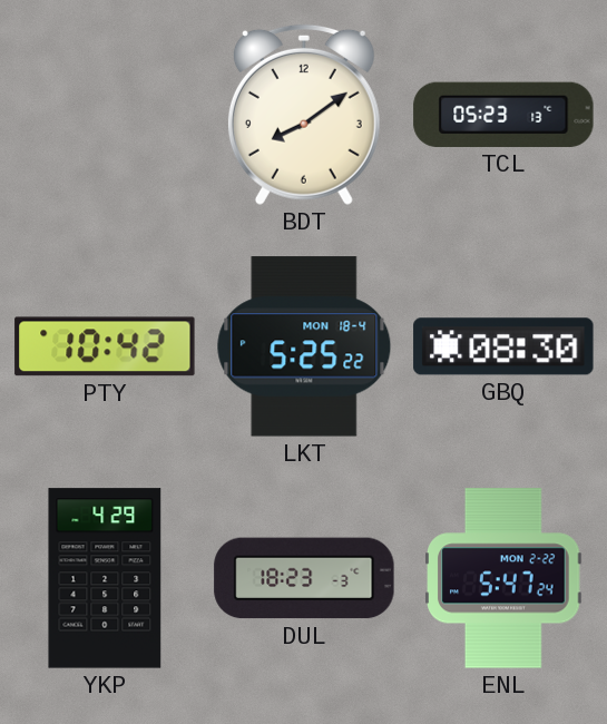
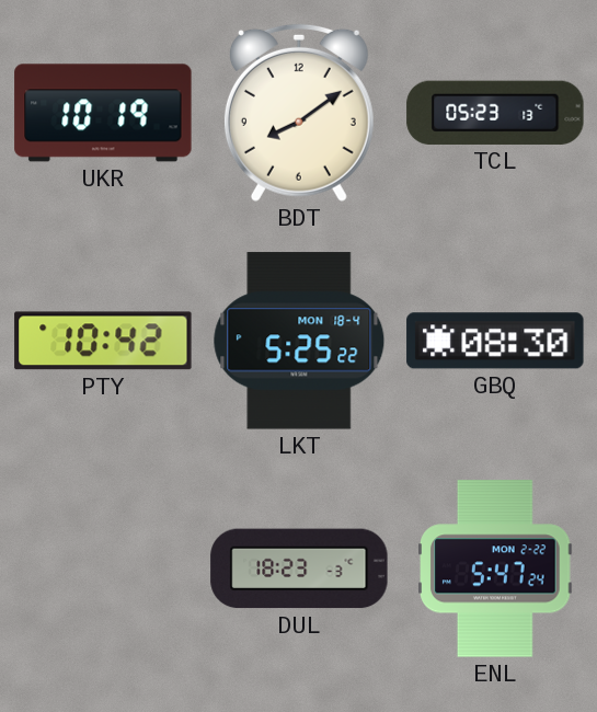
UKR: none -> 10:19 (103, 113)
YKP: 4:29 -> none (105, 578)
